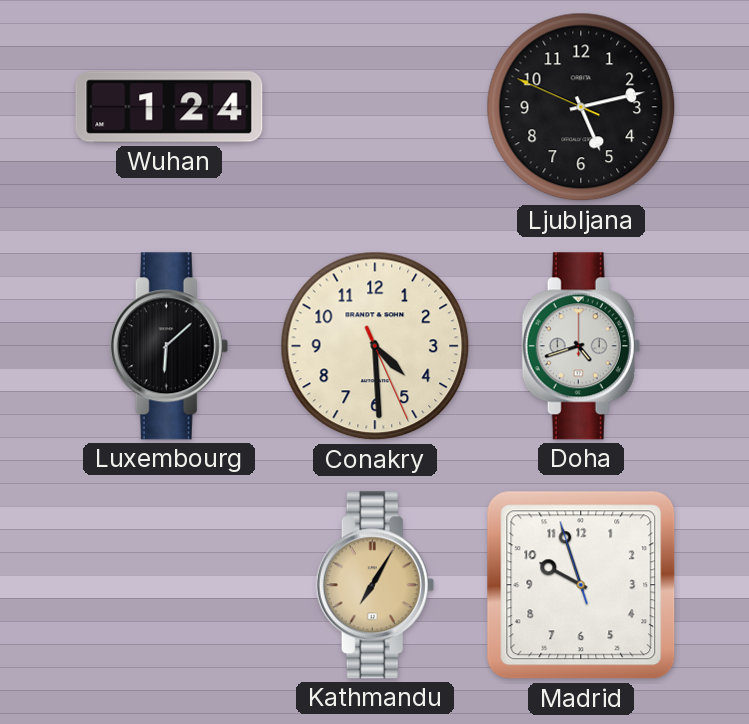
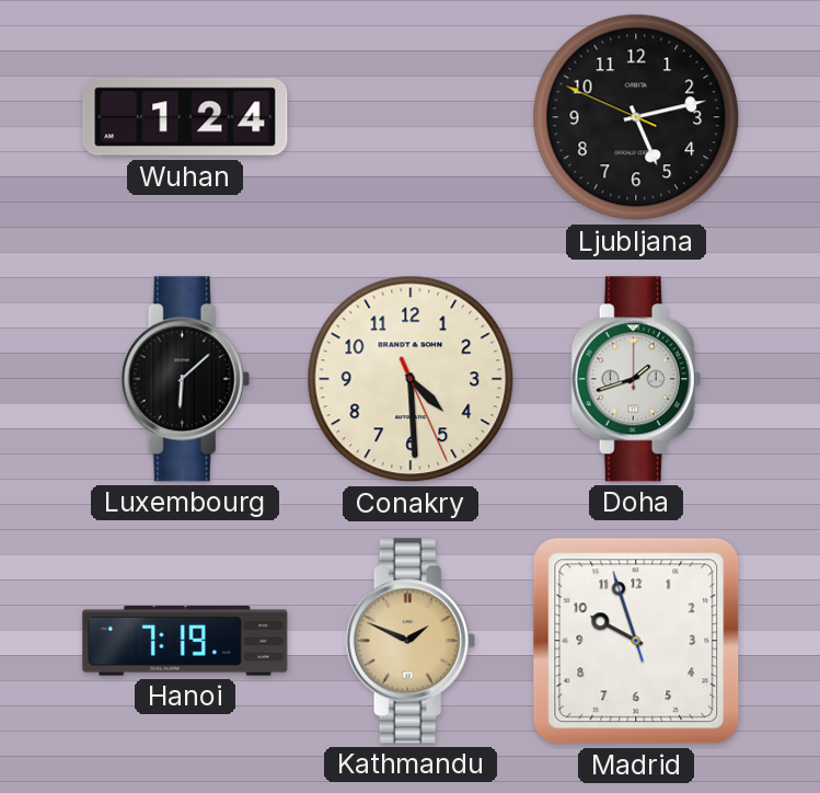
Doha: 4:42 -> 1:42 (636, 379)
Hanoi: none -> 7:19 (185, 642)
Kathmandu: 7:05 -> 1:49 (411, 641)
